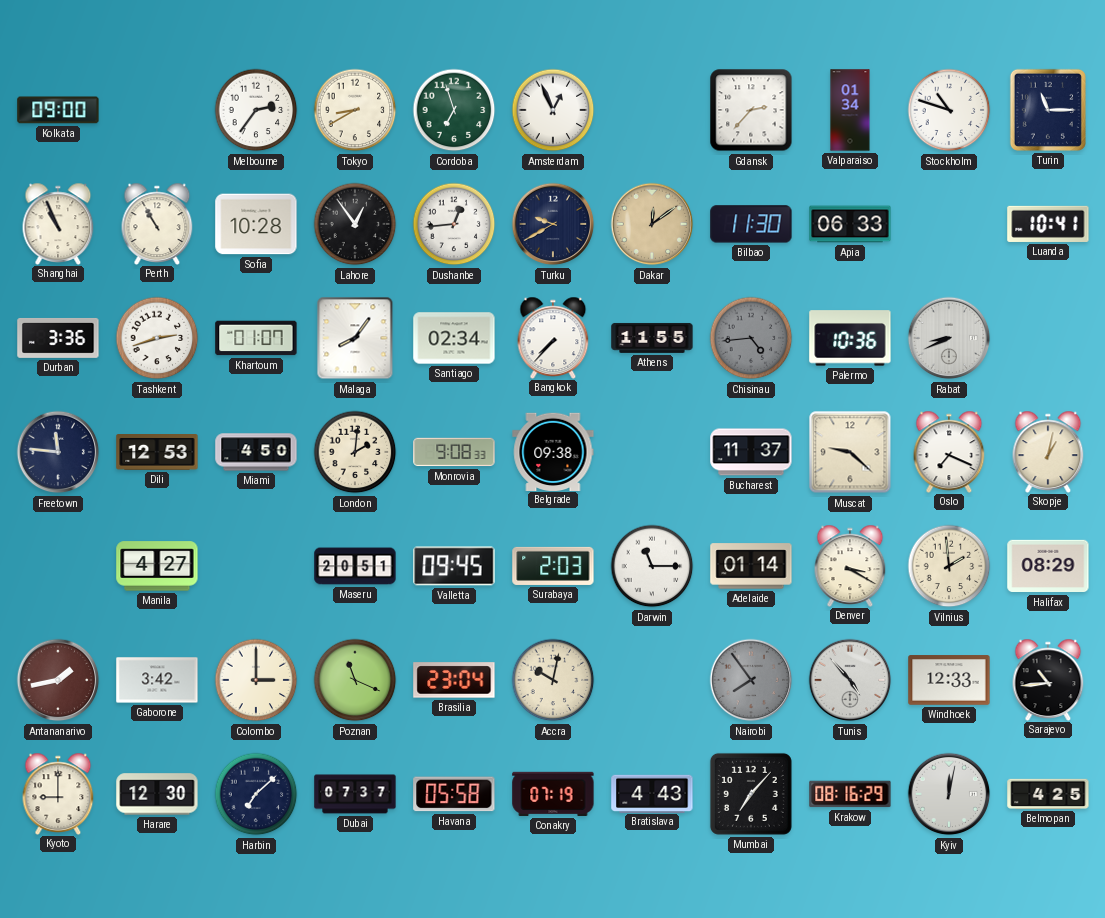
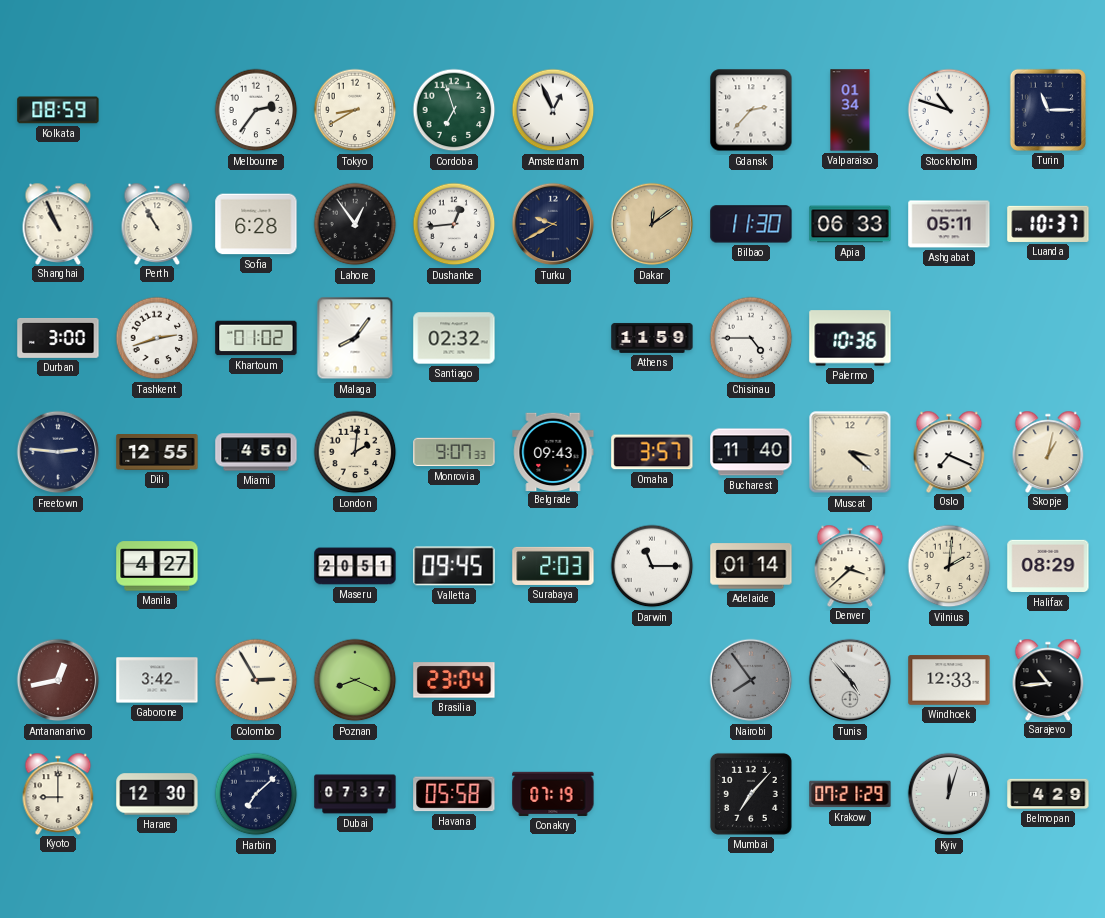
Kolkata: 09:00 -> 08:59 (58, 110)
Sofia: 10:28 -> 6:28 (256, 224)
Ashgabat: none -> 05:11 (949, 224)
Luanda: 10:41 -> 10:37 (1048, 224)
Durban: 3:36 -> 3:00 (58, 338)
Khartoum: 01:07 -> 01:02 (256, 338)
Santiago: 02:34 -> 02:32 (454, 338)
Bangkok: 7:37 -> none (553, 337)
Athens: 11:55 -> 11:59 (652, 338)
Chisinau: 4:44 -> 4:45 (751, 338)
Chisinau dial: grey -> white (751, 338)
Rabat: 8:41 -> none (949, 338)
Freetown: 11:46 -> 2:46 (58, 452)
Dili: 12:53 -> 12:55 (157, 453)
Monrovia: 9:08 -> 9:07 (454, 452)
Belgrade: 09:38 -> 09:43 (553, 451)
Omaha: none -> 3:57 (652, 452)
Bucharest: 11:37 -> 11:40 (751, 452)
Muscat: 9:22 -> 3:22 (850, 452)
Denver: 3:20 -> 3:38 (850, 565)
Vilnius: 1:59 -> 2:01 (949, 566)
Antananarivo: 1:43 -> 12:43 (58, 680)
Colombo: 3:00 -> 2:55 (256, 680)
Poznan: 11:19 -> 8:19 (355, 680)
Accra: 10:02 -> none (553, 680)
Bratislava: 4:43 -> none (652, 793)
Krakow: 08:16 -> 07:21 (850, 794)
Kyiv: 12:02 -> 12:03 (949, 794)
Belmopan: 4:25 -> 4:29 (1048, 794)
